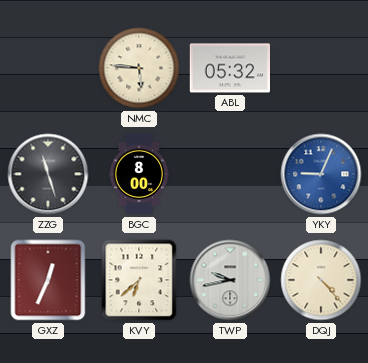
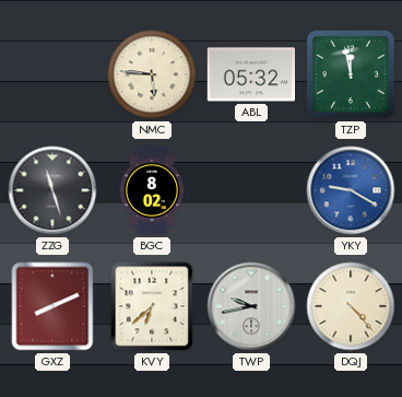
TZP: none -> 11:58 (351, 74)
BGC: 8:00 -> 8:02 (152, 190)
YKY: 9:04 -> 9:20 (351, 190)
GXZ: 12:34 -> 8:11 (52, 306)
